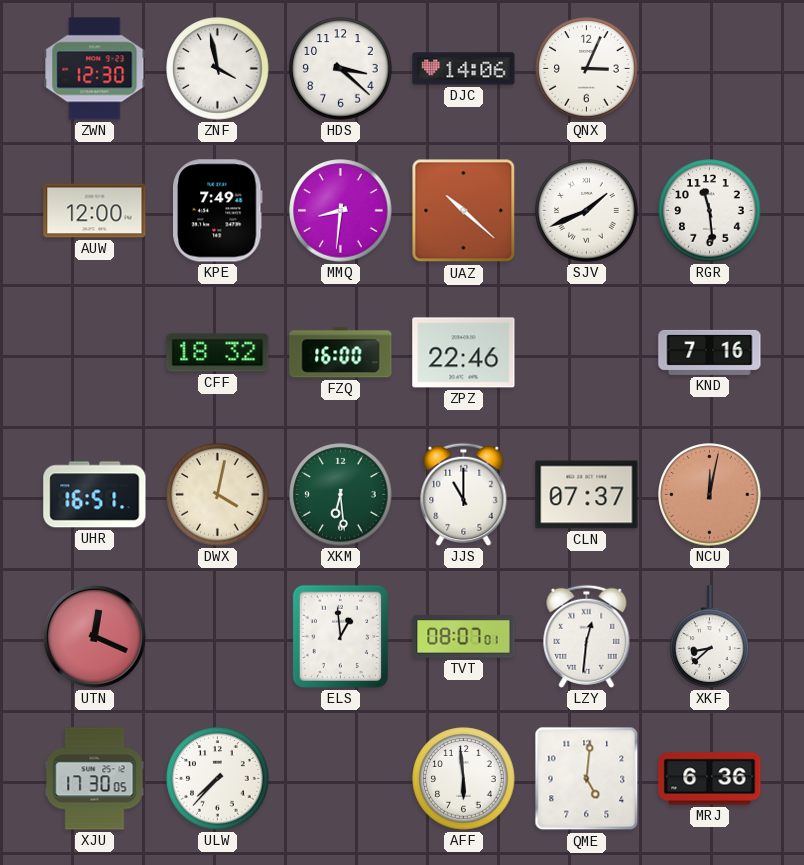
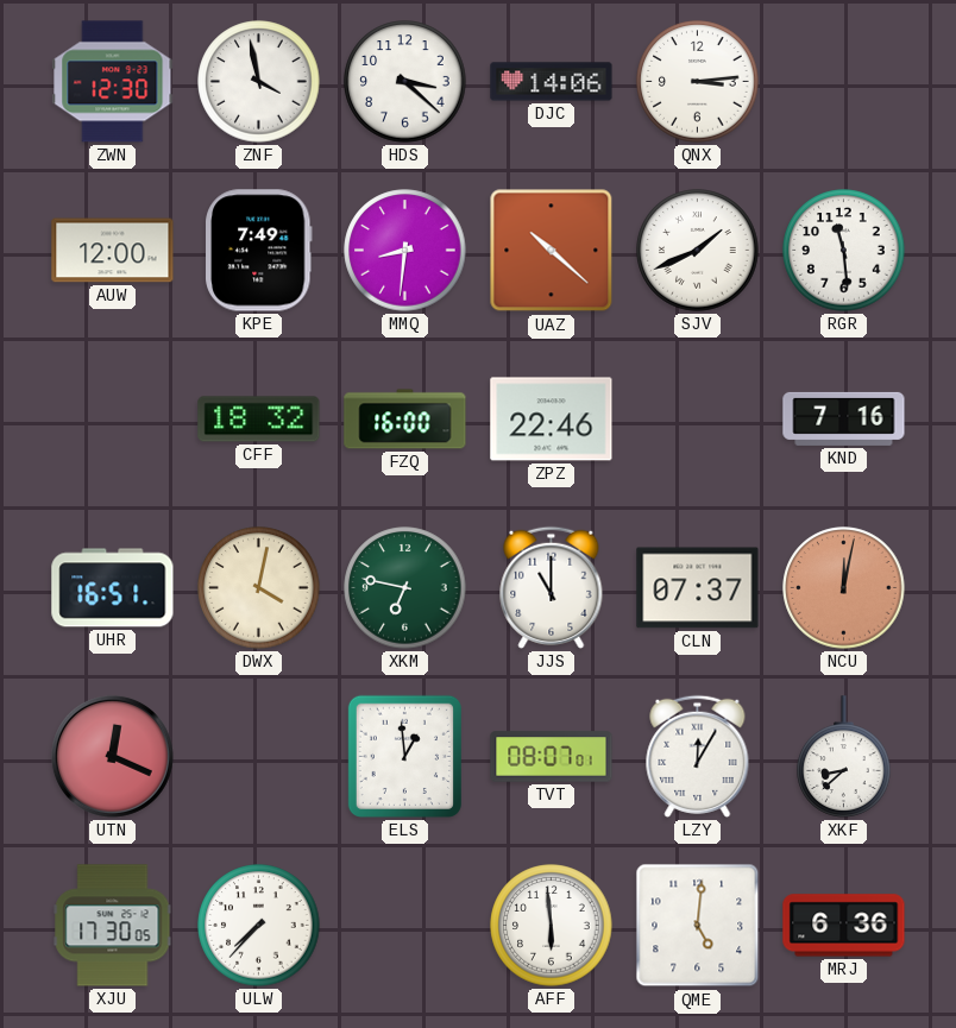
QNX: 3:04 -> 3:14 (698, 82)
XKM: 6:29 -> 6:47 (405, 588)
LZY: 12:31 -> 12:05 (698, 756)
